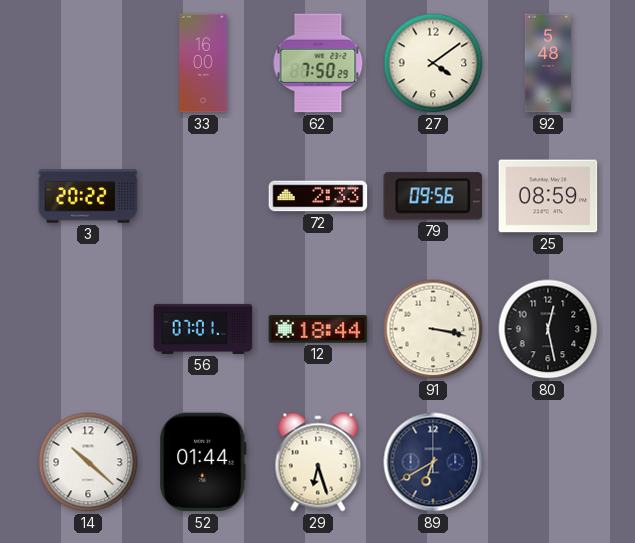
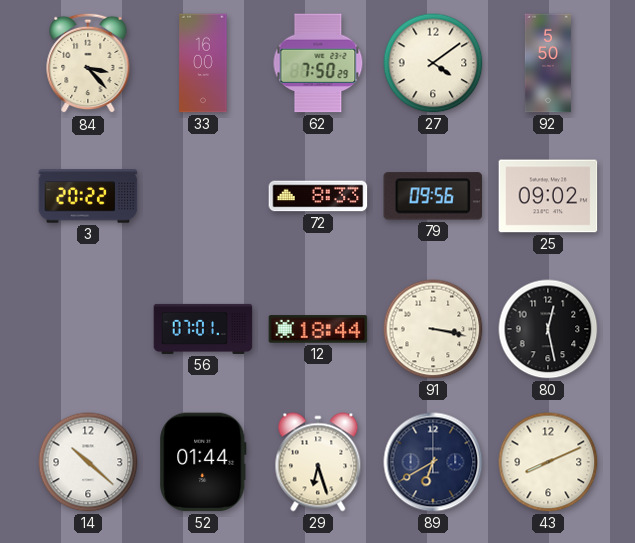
84: none -> 3:23 (88, 63)
92: 5:48 -> 5:50 (548, 63)
72: 2:33 -> 8:33 (318, 196)
25: 08:59 -> 09:02 (548, 196)
43: none -> 8:11 (548, 462)
